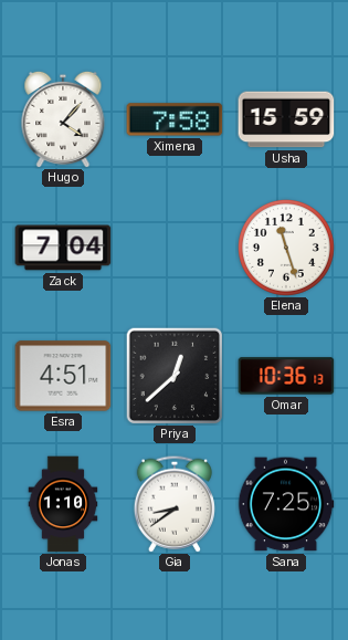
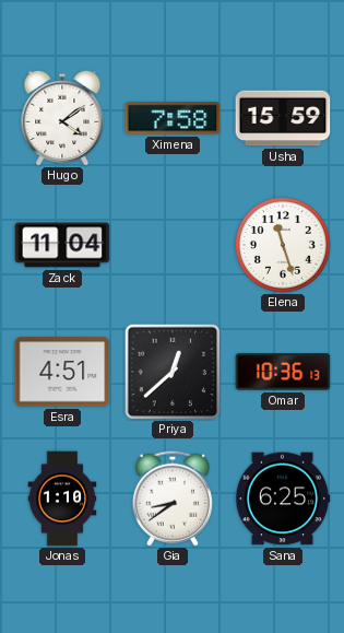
Hugo: 4:07 -> 4:09 (62, 118)
Zack: 7:04 -> 11:04 (62, 245)
Sana: 7:25 -> 6:25 (283, 499)
